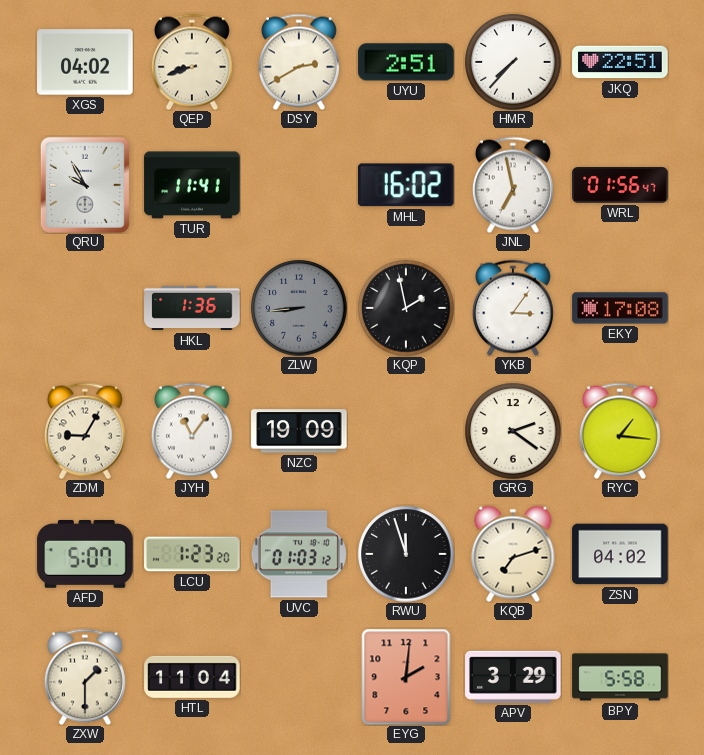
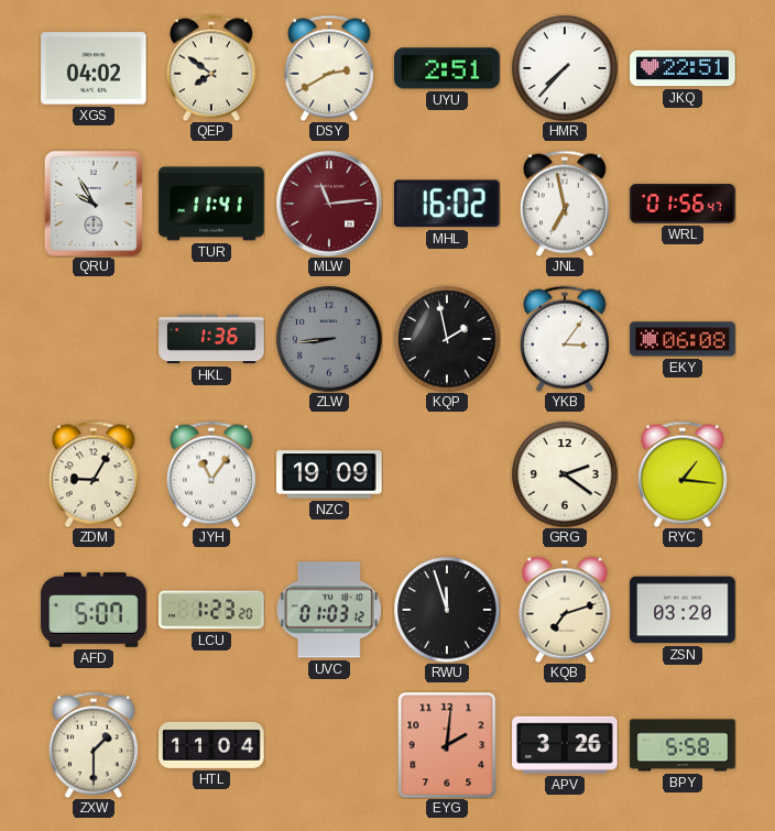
QEP: 8:42 -> 7:51 (211, 68)
MLW: none -> 11:14 (330, 205)
EKY: 17:08 -> 06:08 (683, 339)
ZSN: 04:02 -> 03:20 (683, 610)
APV: 3:29 -> 3:26 (565, 745)
